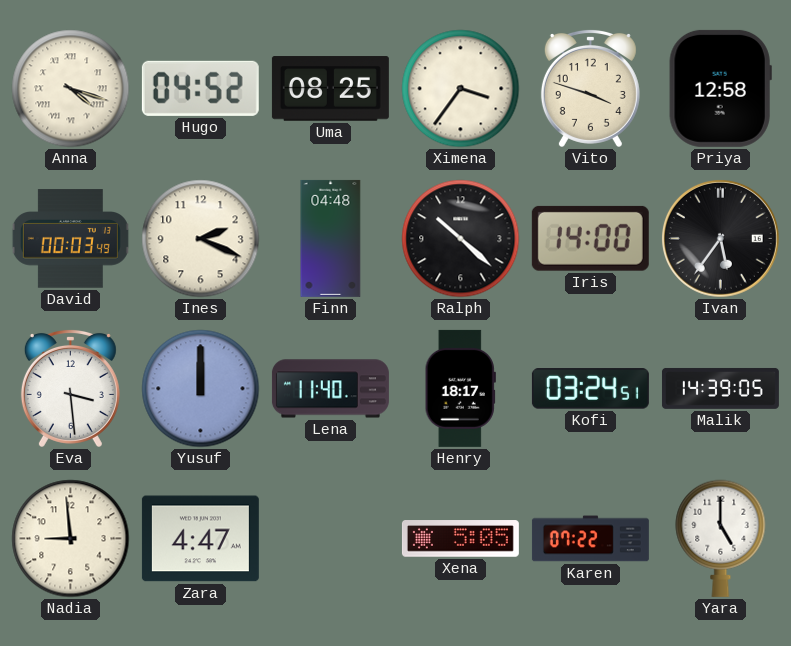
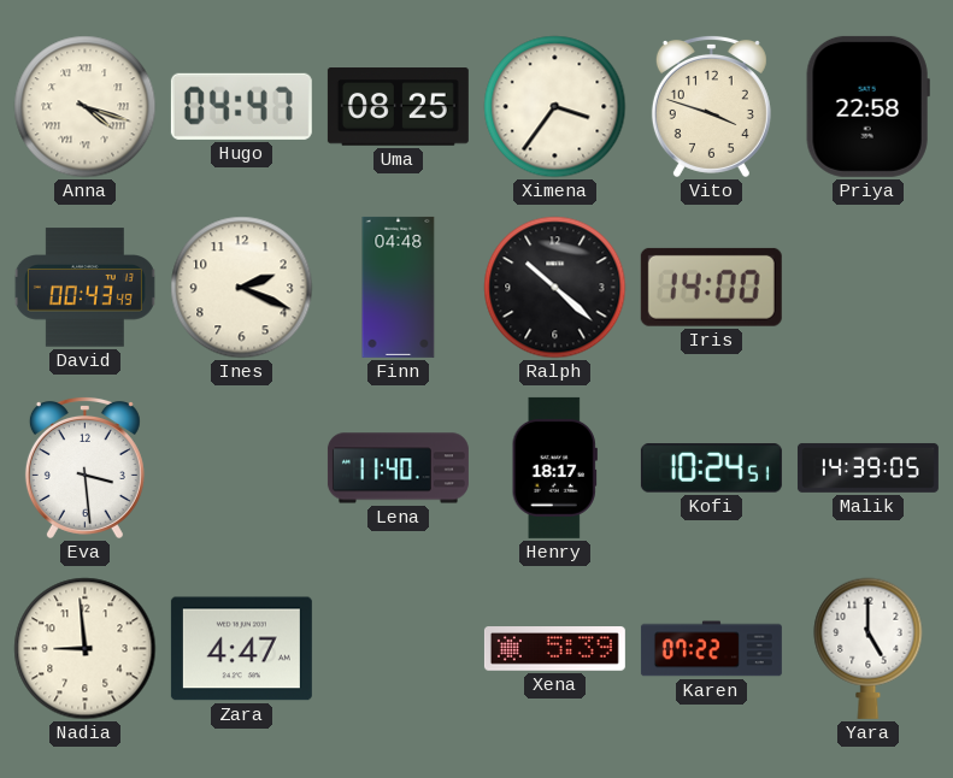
Hugo: 04:52 -> 04:47 (241, 106)
Priya: 12:58 -> 22:58 (867, 106)
David: 00:03 -> 00:43 (84, 288)
Ivan: 5:36 -> none (720, 238)
Yusuf: 12:00 -> none (201, 389)
Kofi: 03:24 -> 10:24 (711, 468)
Xena: 5:05 -> 5:39 (554, 649)
